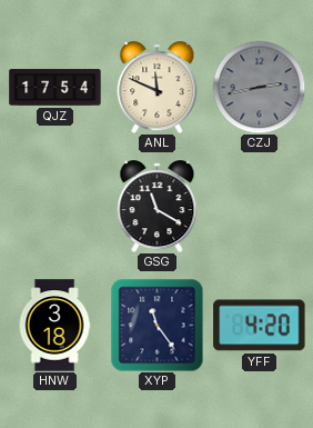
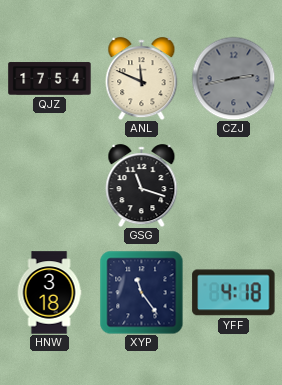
GSG: 11:20 -> 11:18 (142, 186)
YFF: 4:20 -> 4:18 (234, 293)
